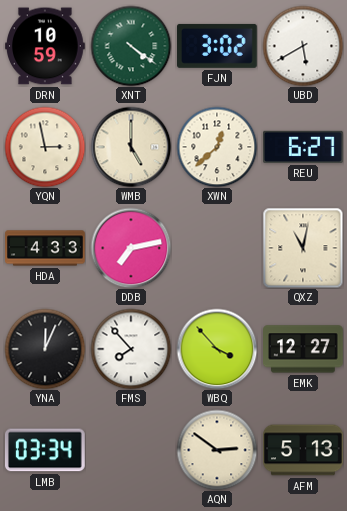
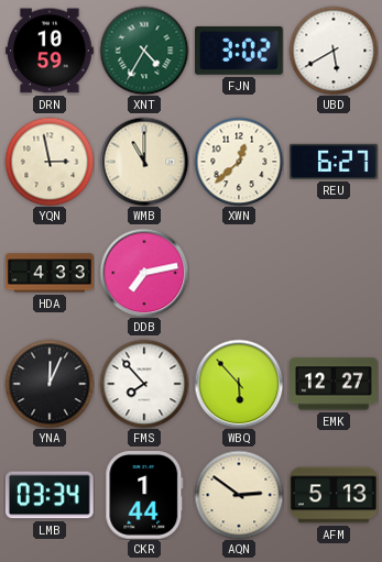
XNT: 4:21 -> 4:35 (144, 51)
WMB: 5:00 -> 11:00 (144, 162)
QXZ: 11:02 -> none (303, 248)
WBQ: 3:53 -> 5:53 (239, 384)
CKR: none -> 1:44 (144, 496)
